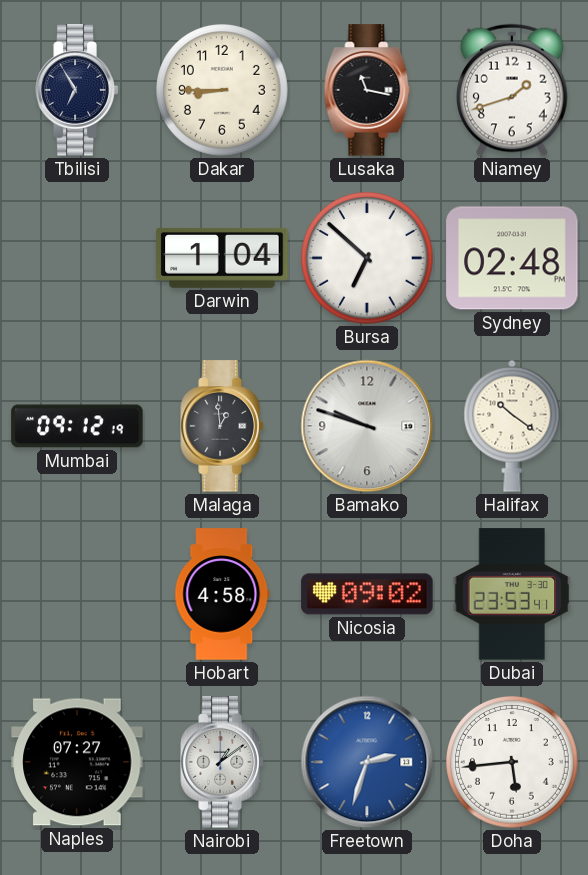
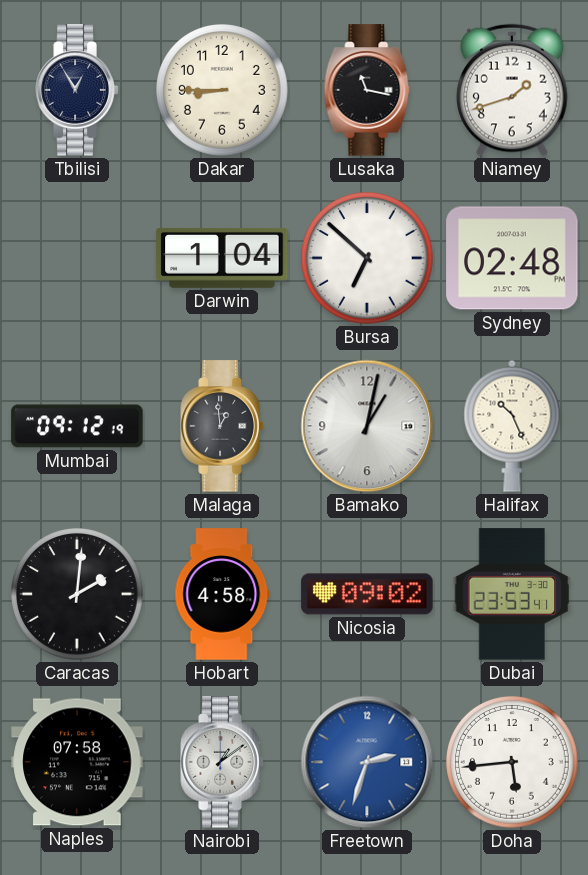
Tbilisi: 6:55 -> 12:55 (77, 90)
Bamako: 9:48 -> 1:02 (367, 426)
Halifax: 10:21 -> 10:26 (512, 426)
Caracas: none -> 2:01 (78, 595)
Naples: 07:27 -> 07:58 (77, 762)
